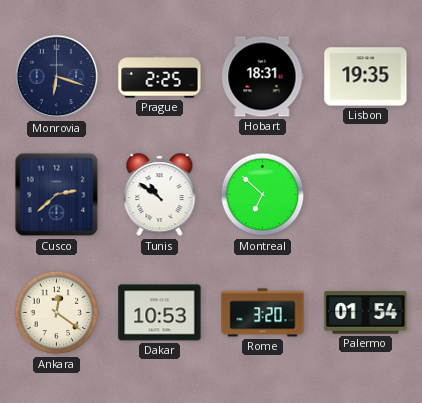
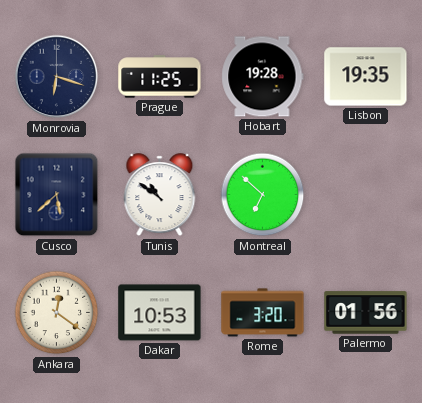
Prague: 2:25 -> 11:25 (160, 77)
Hobart: 18:31 -> 19:28 (263, 77)
Cusco: 2:38 -> 5:38 (57, 195)
Palermo: 01:54 -> 01:56 (366, 313)
